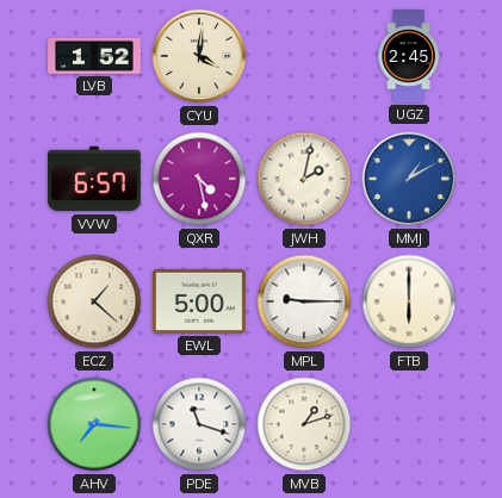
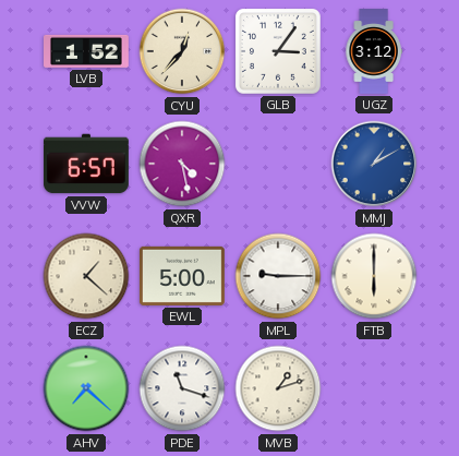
CYU: 4:01 -> 12:37 (182, 51)
GLB: none -> 3:06 (278, 51)
UGZ: 2:45 -> 3:12 (374, 52)
JWH: 2:02 -> none (304, 179)
AHV: 7:16 -> 7:22 (86, 388)
